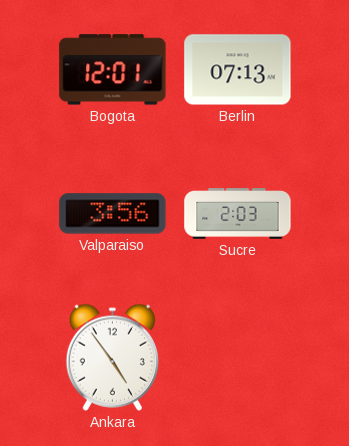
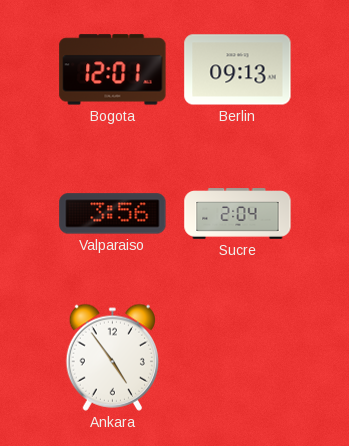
Berlin: 07:13 -> 09:13 (238, 70)
Sucre: 2:03 -> 2:04 (238, 214)
